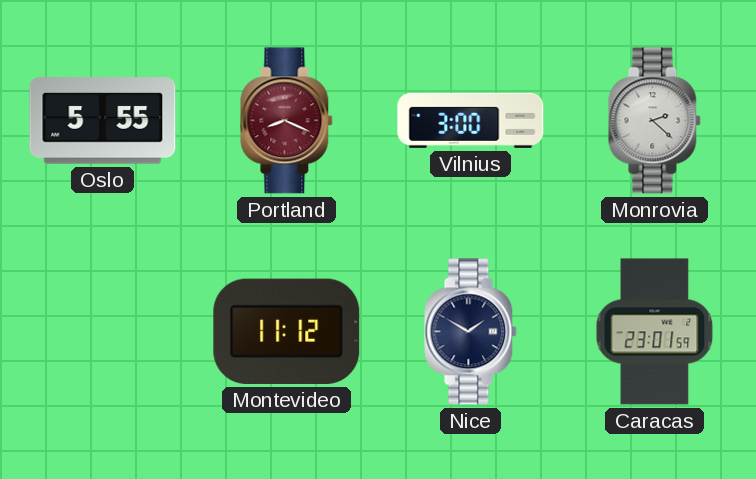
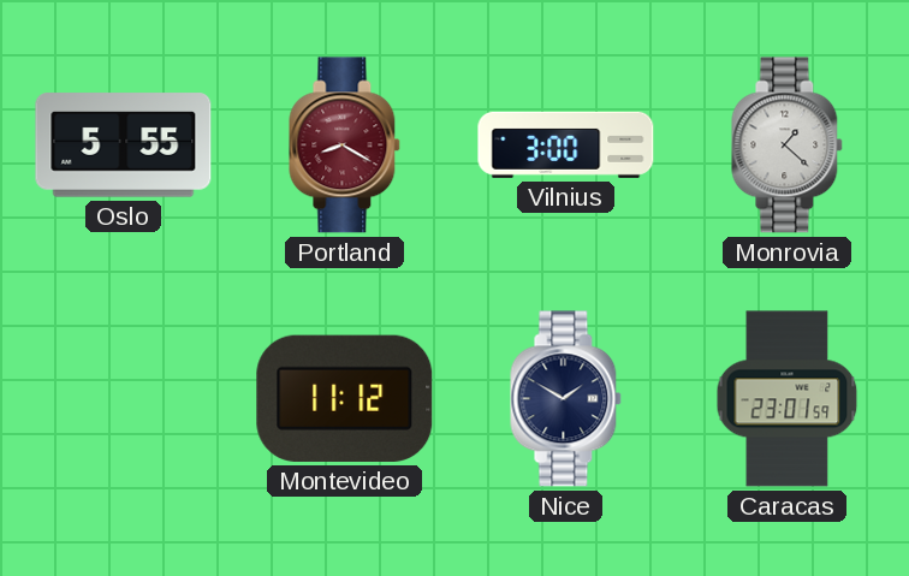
Portland: 8:19 -> 8:20 (345, 146)
Monrovia: 2:22 -> 1:22 (788, 146)
